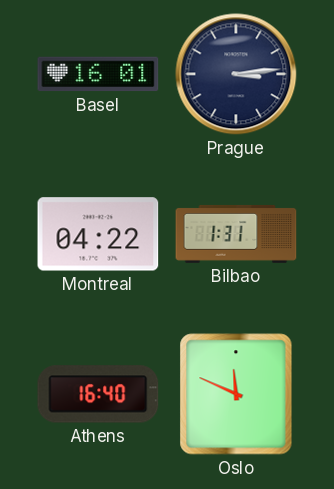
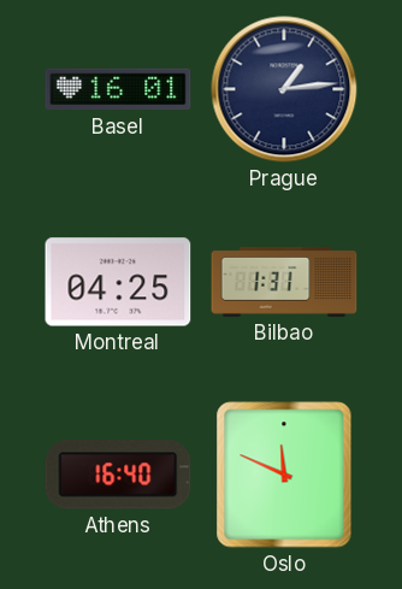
Prague: 3:14 -> 1:14 (284, 89)
Montreal: 04:22 -> 04:25 (118, 282)
